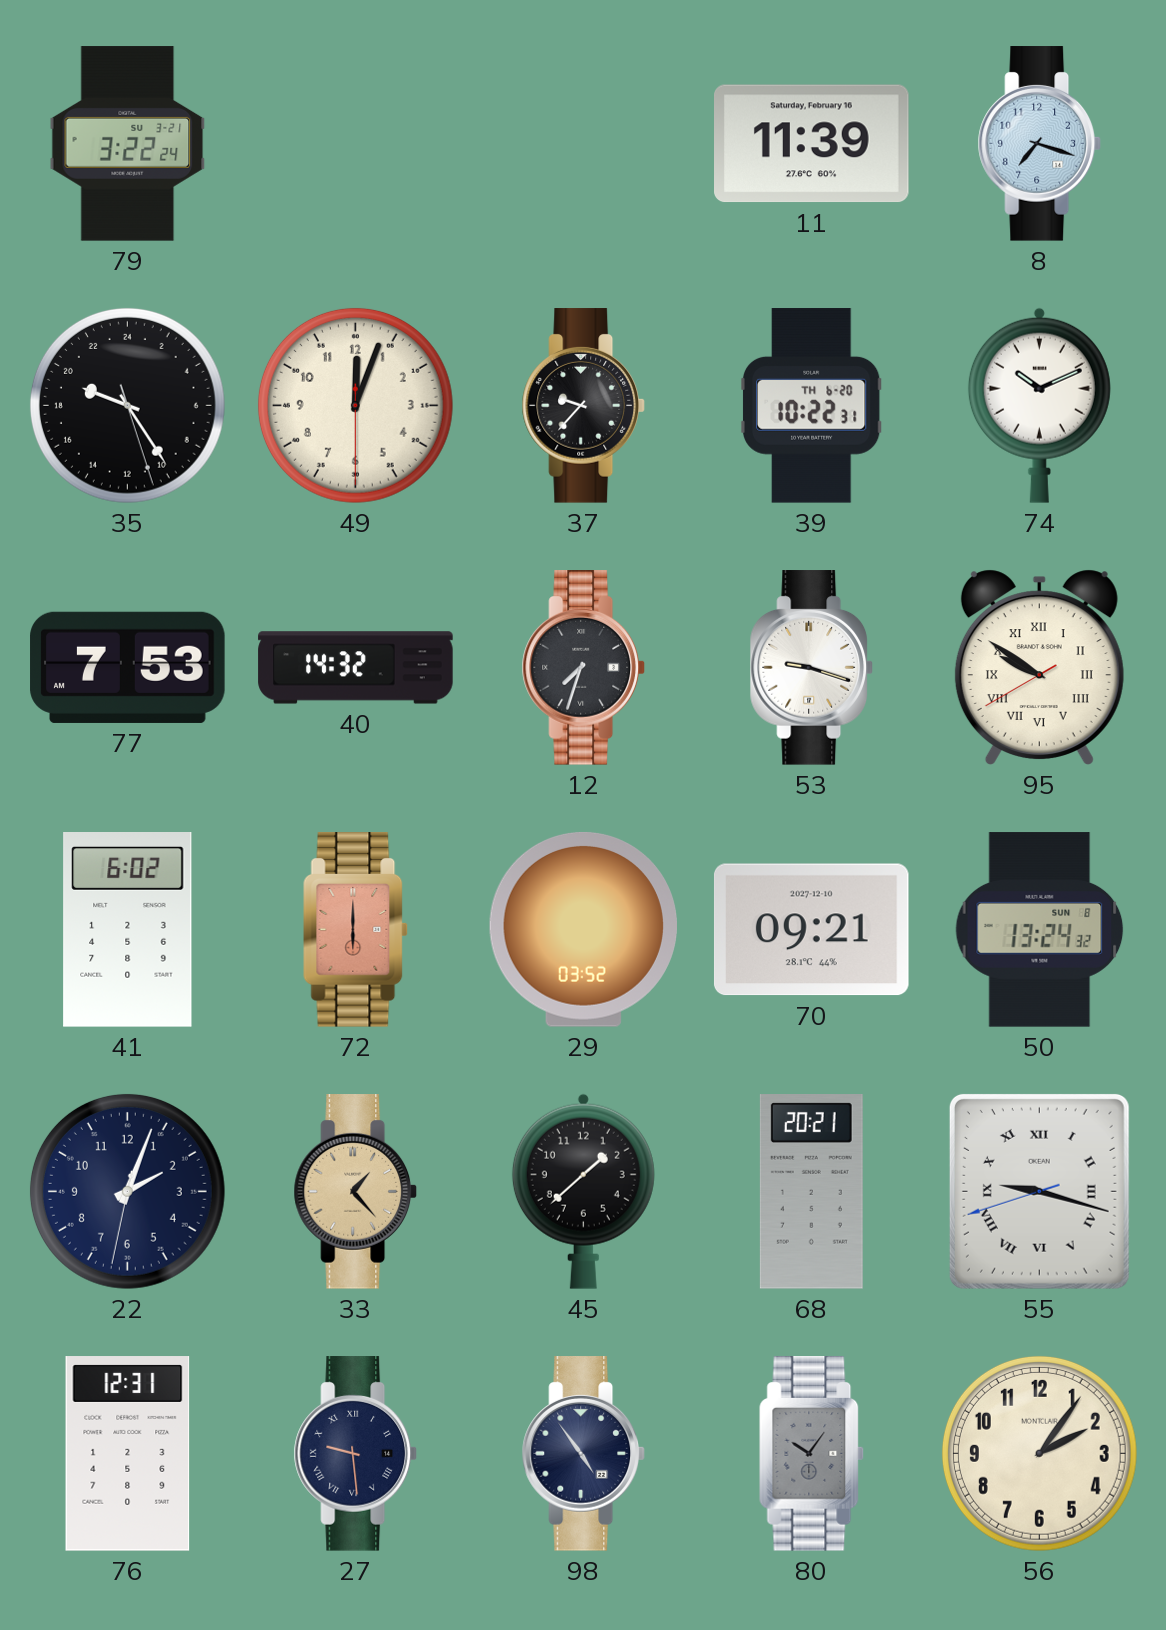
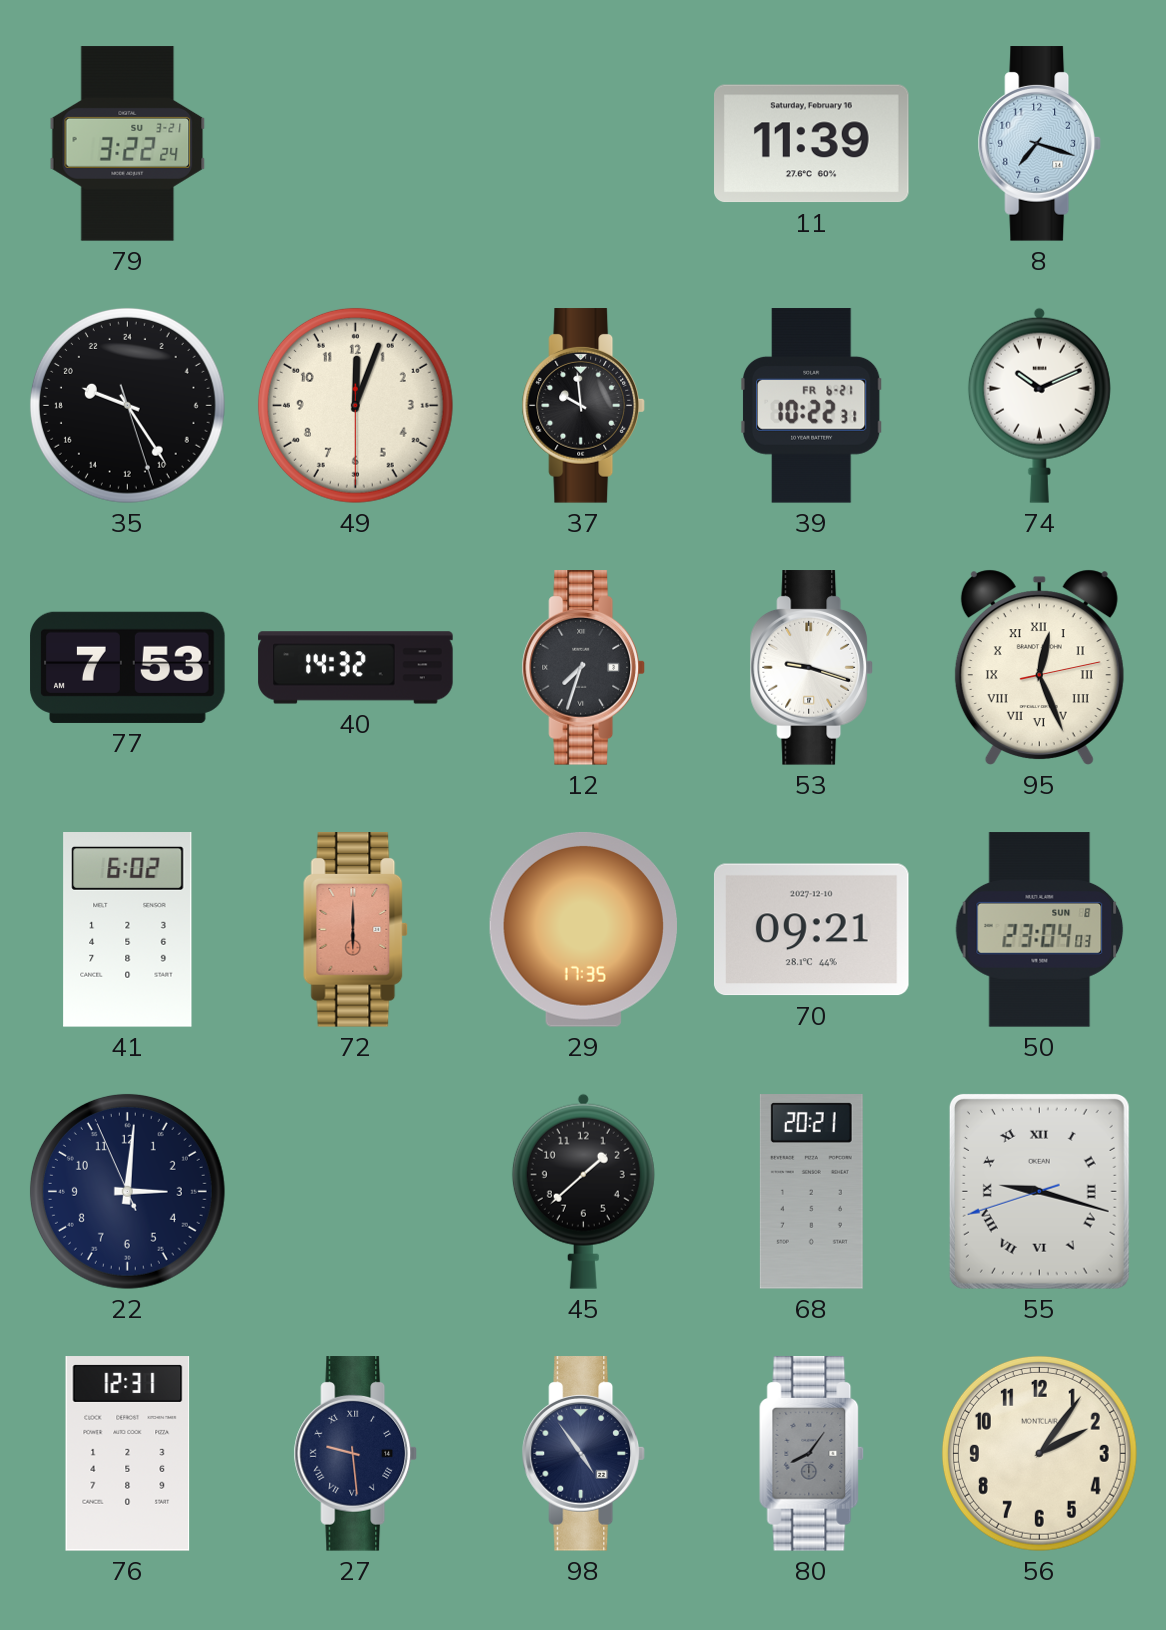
37: 9:37 -> 9:59 (583, 406)
39 date: TH 6-20 -> FR 6-21 (811, 406)
95: 9:50 -> 12:26 (1039, 667)
29: 03:52 -> 17:35 (583, 929)
50: 13:24 -> 23:04 (1040, 930)
22: 2:03 -> 3:00 (127, 1191)
33: 1:23 -> none (355, 1192)
80: 10:06 -> 8:06 (811, 1454)
